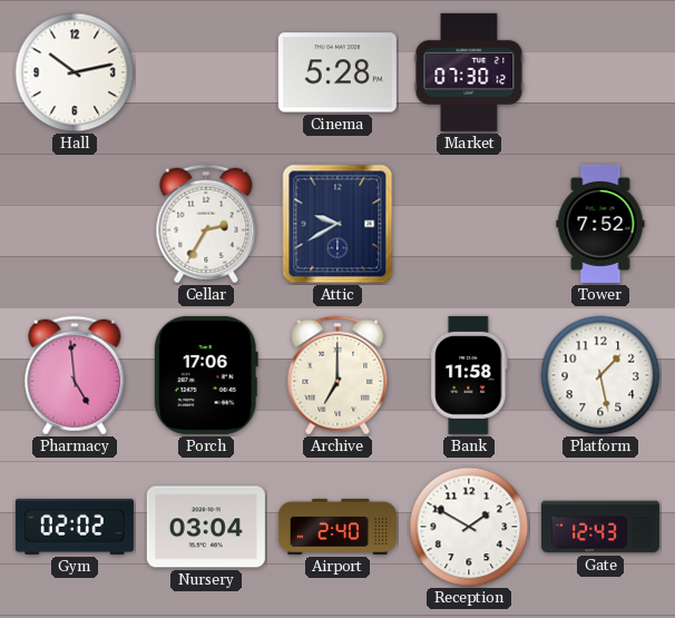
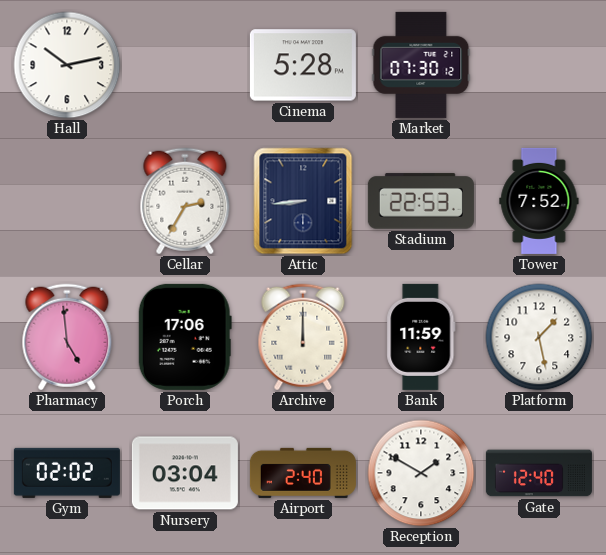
Attic: 9:40 -> 8:44 (303, 201)
Stadium: none -> 22:53 (421, 201)
Archive: 7:00 -> 12:00 (303, 337)
Bank: 11:58 -> 11:59 (421, 337)
Gate: 12:43 -> 12:40 (539, 473)
